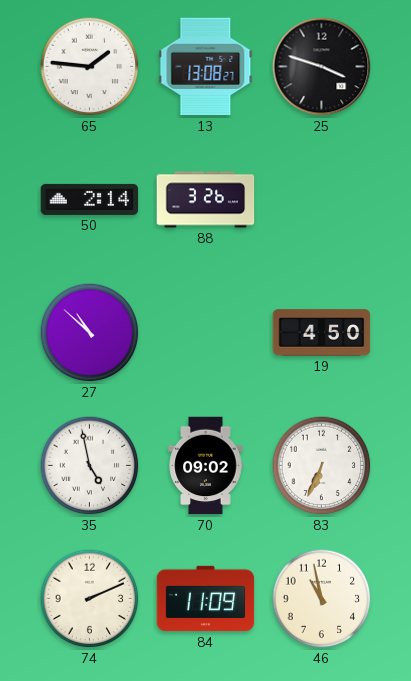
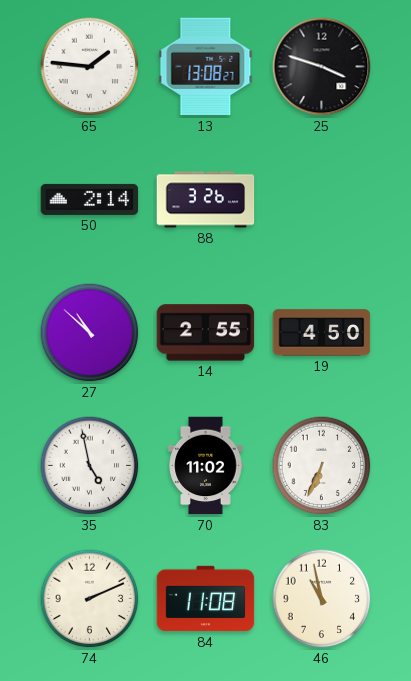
14: none -> 2:55 (206, 333)
70: 09:02 -> 11:02 (206, 466)
84: 11:09 -> 11:08 (206, 599)
